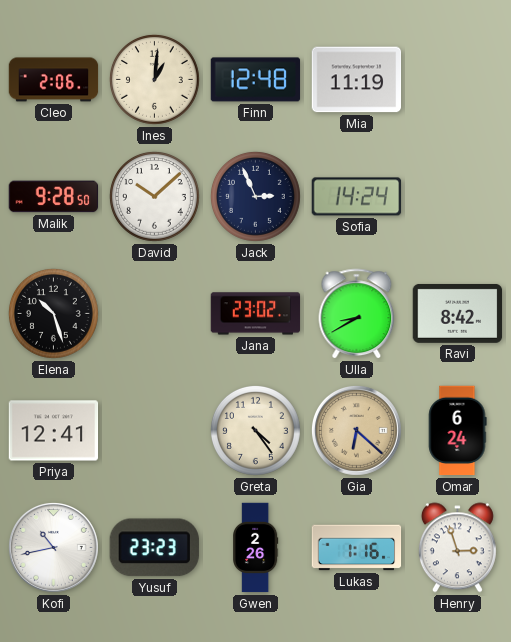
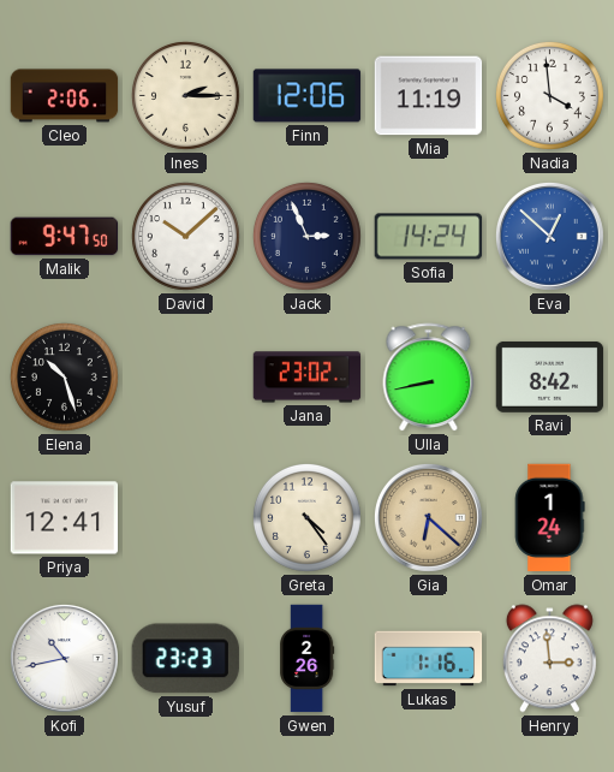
Ines: 1:01 -> 2:15 (185, 95)
Finn: 12:48 -> 12:06 (308, 96)
Nadia: none -> 3:59 (549, 95)
Malik: 9:28 -> 9:47 (65, 237)
Eva: none -> 12:52 (549, 236)
Ulla: 8:40 -> 8:43 (429, 378)
Omar: 6:24 -> 1:24 (550, 518)
Henry: 2:57 -> 2:59 (549, 659)
